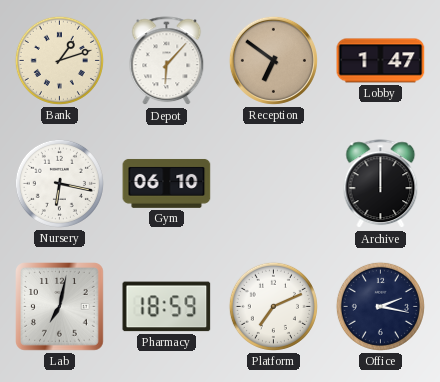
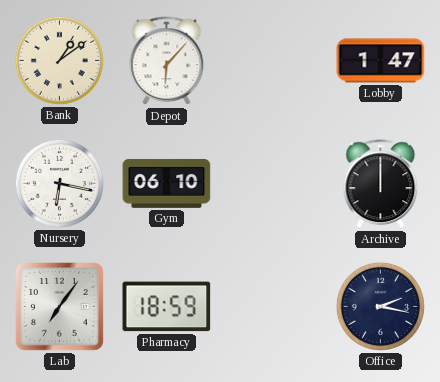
Bank: 1:12 -> 1:09 (59, 60)
Reception: 6:51 -> none (273, 60)
Lab: 7:02 -> 7:06 (60, 307)
Platform: 7:11 -> none (273, 306)
